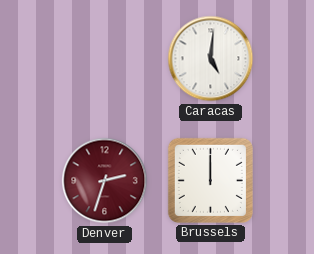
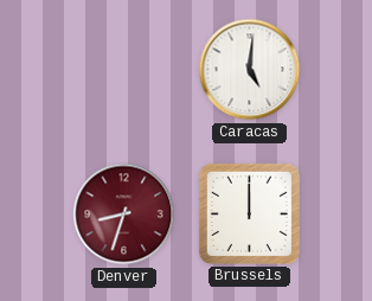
Denver: 2:33 -> 8:33 (124, 214)
